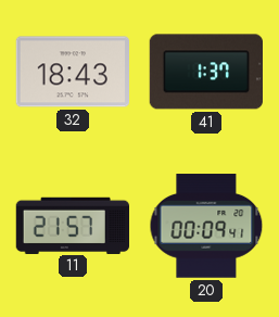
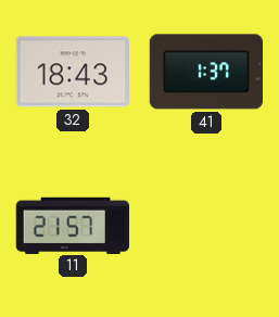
20: 00:09 -> none (206, 226)
